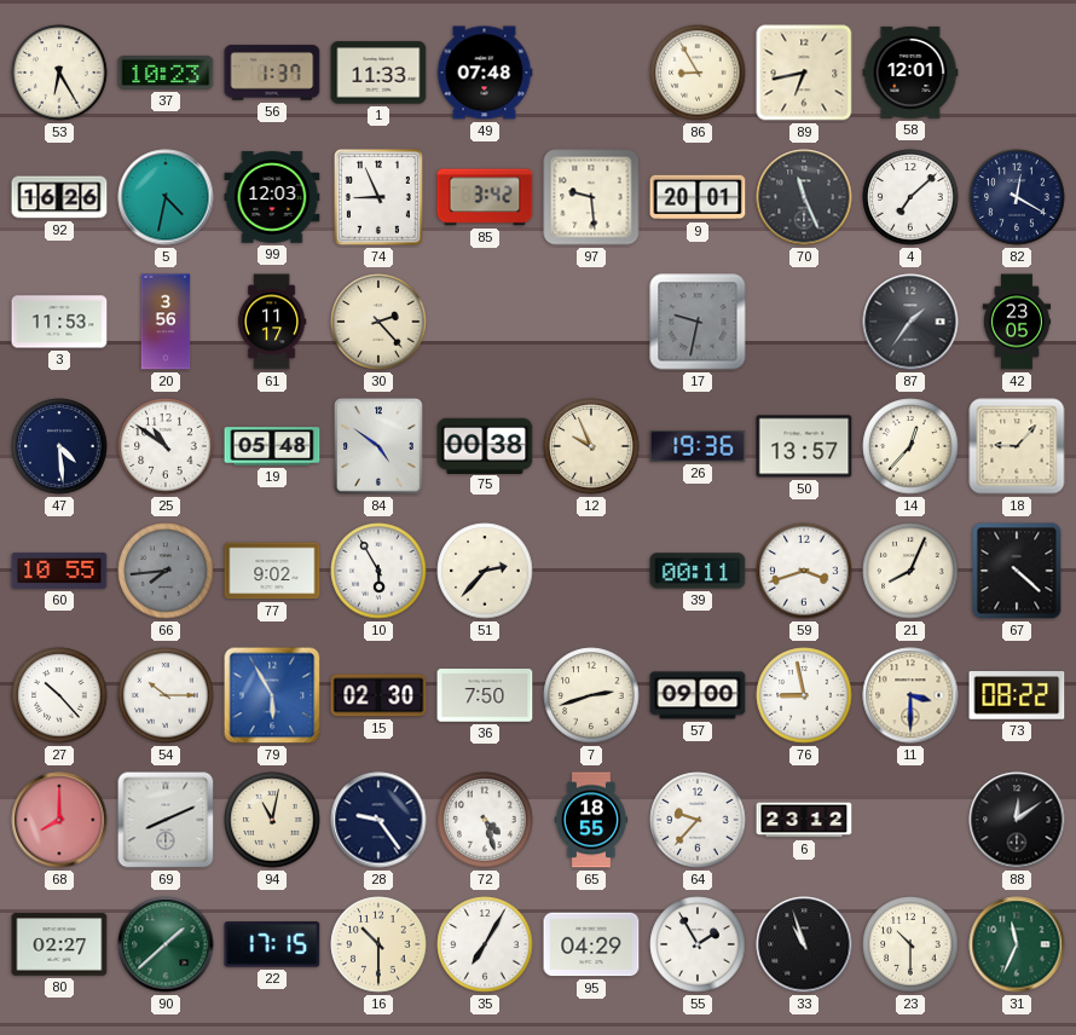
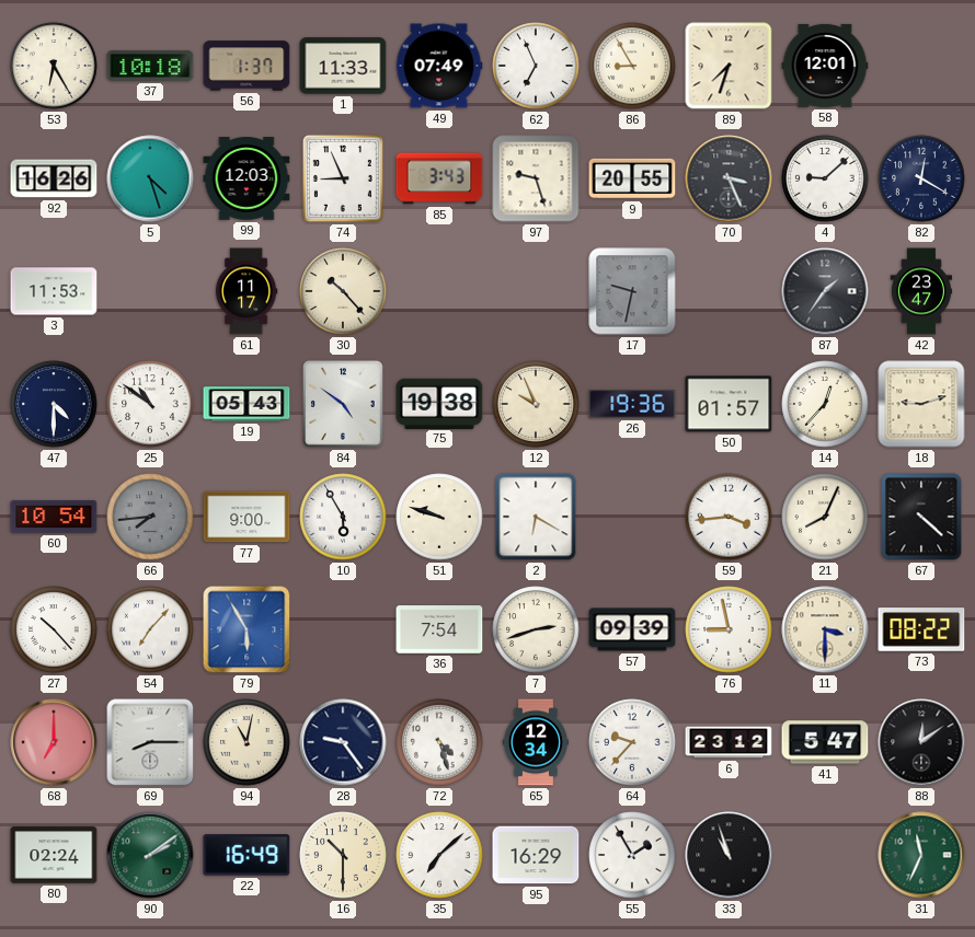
37: 10:23 -> 10:18 (150, 66)
49: 07:48 -> 07:49 (439, 66)
62: none -> 6:56 (536, 66)
89: 6:43 -> 7:33 (729, 66)
5: 4:32 -> 4:27 (150, 178)
85: 3:42 -> 3:43 (439, 178)
97: 9:29 -> 9:27 (536, 178)
9: 20:01 -> 20:55 (632, 178)
70: 11:26 -> 3:26 (729, 178)
4: 7:08 -> 9:08 (825, 178)
20: 3:56 -> none (166, 322)
30: 2:23 -> 10:23 (343, 291)
42: 23:05 -> 23:47 (921, 291)
47: 4:29 -> 4:30 (54, 404)
19: 05:48 -> 05:43 (246, 404)
75: 00:38 -> 19:38 (439, 403)
50: 13:57 -> 01:57 (729, 404)
18: 9:07 -> 9:12 (921, 404)
60: 10:55 -> 10:54 (54, 517)
77: 9:02 -> 9:00 (246, 517)
51: 2:37 -> 9:48 (439, 517)
2: none -> 6:20 (536, 517)
39: 00:11 -> none (698, 571)
59: 3:42 -> 3:44 (729, 517)
54: 10:15 -> 7:07 (150, 629)
15: 02:30 -> none (378, 695)
36: 7:50 -> 7:54 (439, 629)
57: 09:00 -> 09:39 (632, 629)
68: 8:00 -> 7:00 (54, 742)
69: 8:11 -> 8:15 (150, 742)
65: 18:55 -> 12:34 (536, 742)
41: none -> 5:47 (825, 742)
80: 02:27 -> 02:24 (54, 855)
90: 1:38 -> 2:09 (150, 855)
22: 17:15 -> 16:49 (246, 855)
35: 7:05 -> 7:08 (439, 855)
95: 04:29 -> 16:29 (536, 855)
23: 10:30 -> none (910, 944)
